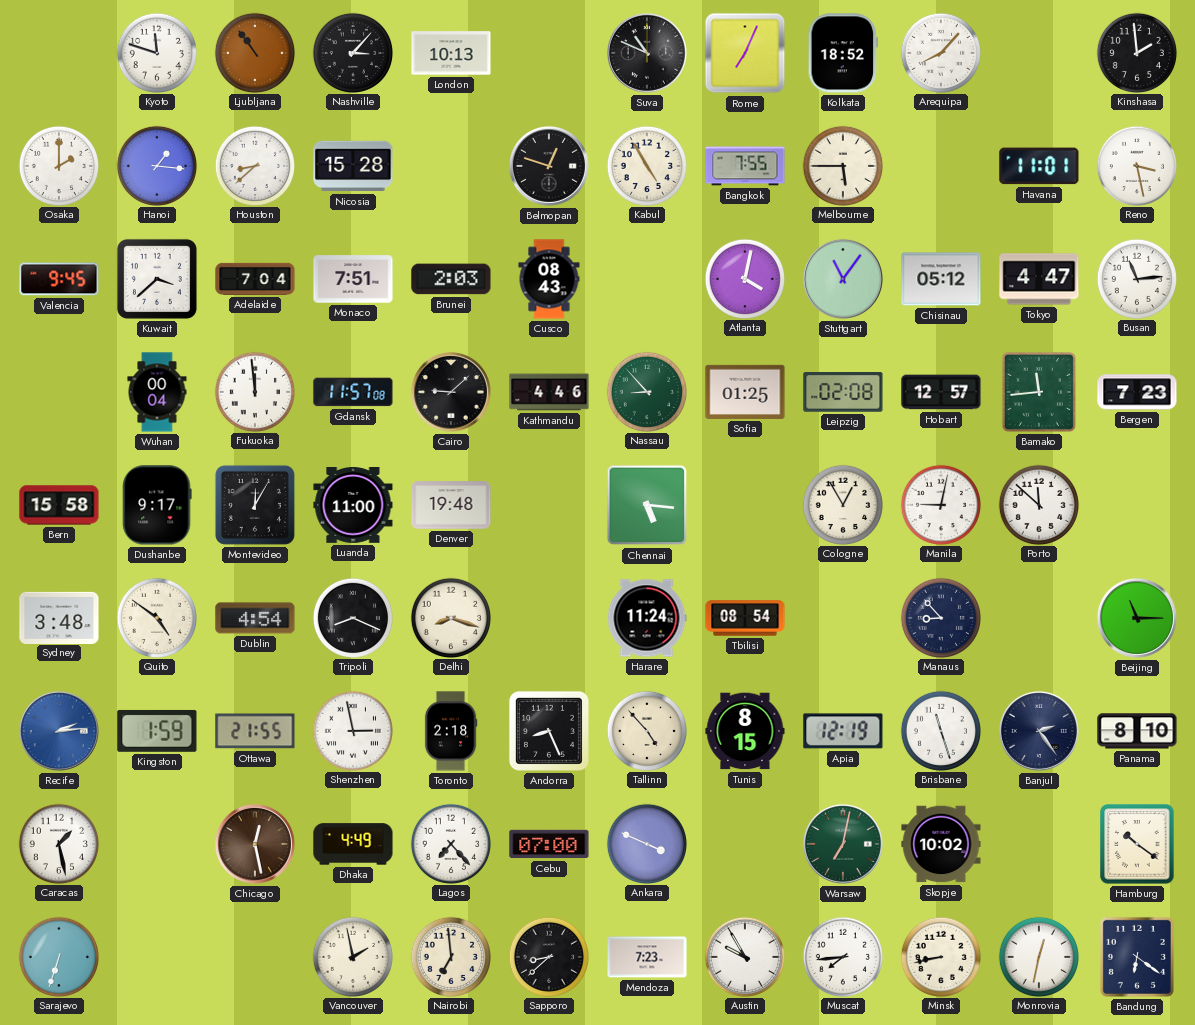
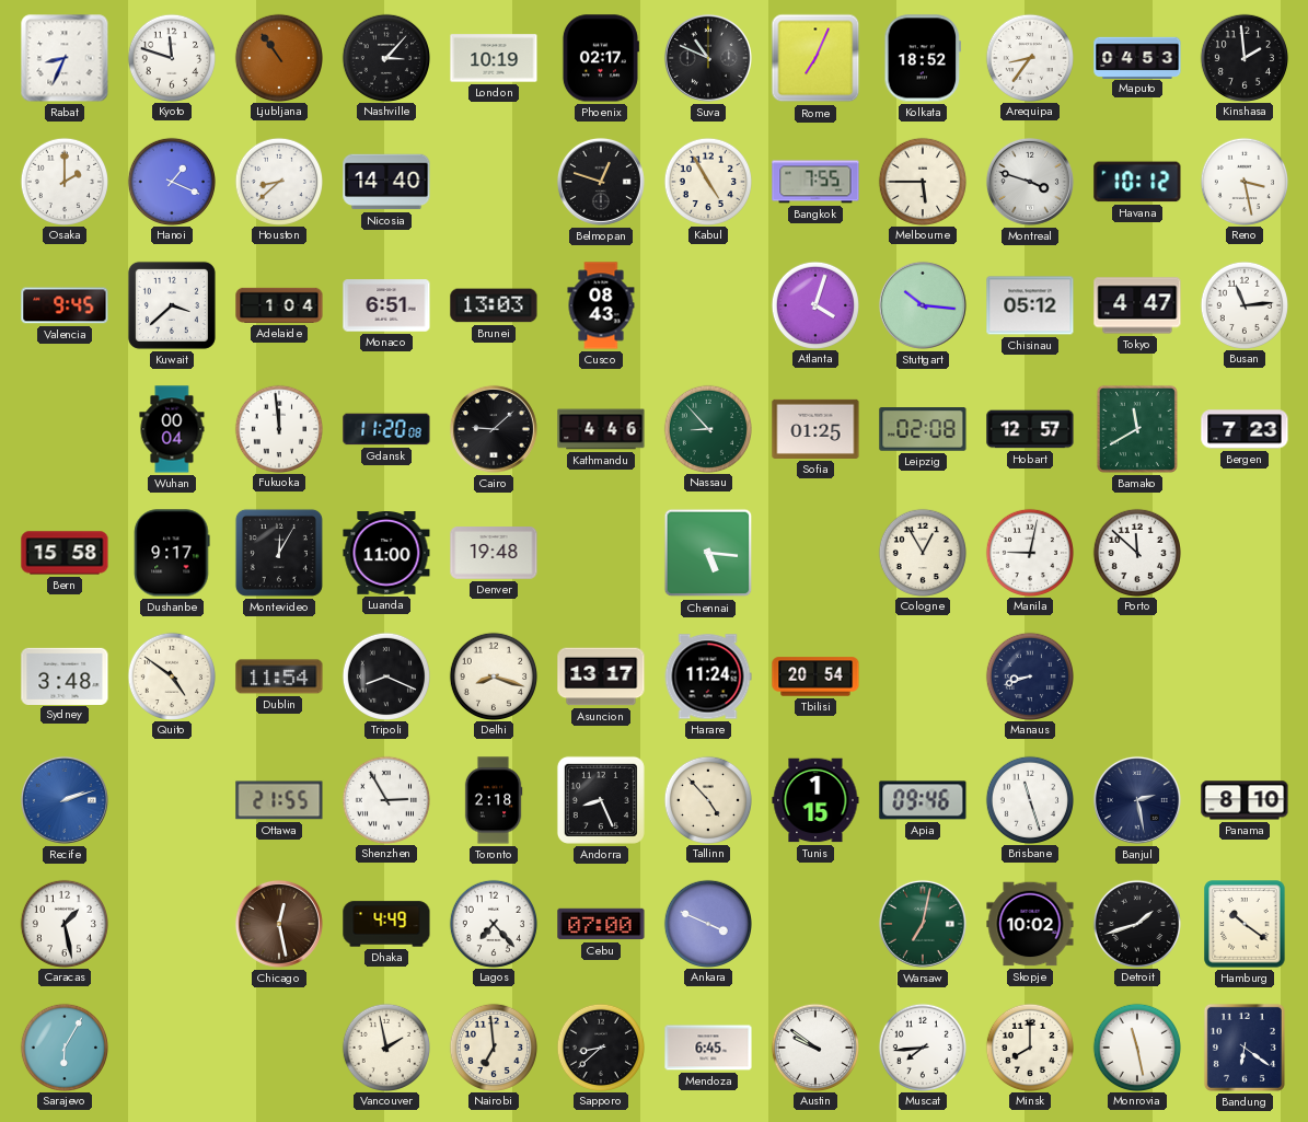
Rabat: none -> 8:34 (65, 58)
London: 10:13 -> 10:19 (494, 58)
Phoenix: none -> 02:17 (600, 58)
Arequipa: 8:07 -> 8:36 (1029, 57)
Maputo: none -> 04:53 (1137, 57)
Hanoi: 1:16 -> 1:19 (171, 181)
Nicosia: 15:28 -> 14:40 (386, 182)
Montreal: none -> 3:48 (1030, 182)
Havana: 11:01 -> 10:12 (1137, 182)
Adelaide: 7:04 -> 1:04 (279, 305)
Monaco: 7:51 -> 6:51 (386, 305)
Brunei: 2:03 -> 13:03 (494, 305)
Atlanta: 4:02 -> 4:03 (814, 304)
Stuttgart: 11:06 -> 10:16 (923, 305)
Gdansk: 11:57 -> 11:20 (386, 429)
Bamako: 11:44 -> 11:40 (1137, 429)
Dublin: 4:54 -> 11:54 (279, 676)
Asuncion: none -> 13:17 (601, 676)
Tbilisi: 08:54 -> 20:54 (815, 676)
Manaus: 8:53 -> 8:42 (1029, 675)
Beijing: 11:15 -> none (1137, 618)
Recife: 2:14 -> 2:12 (65, 800)
Kingston: 1:59 -> none (157, 731)
Shenzhen: 2:58 -> 2:55 (385, 799)
Tunis: 8:15 -> 1:15 (815, 800)
Apia: 12:19 -> 09:46 (923, 800)
Banjul: 2:24 -> 2:28 (1137, 800)
Detroit: none -> 1:42 (1136, 923)
Sarajevo: 6:33 -> 6:05 (63, 1046)
Mendoza: 7:23 -> 6:45 (708, 1048)
Austin: 9:55 -> 9:51 (814, 1046)
Minsk: 8:43 -> 8:00 (1029, 1046)
Monrovia: 12:32 -> 11:28 (1136, 1046)
